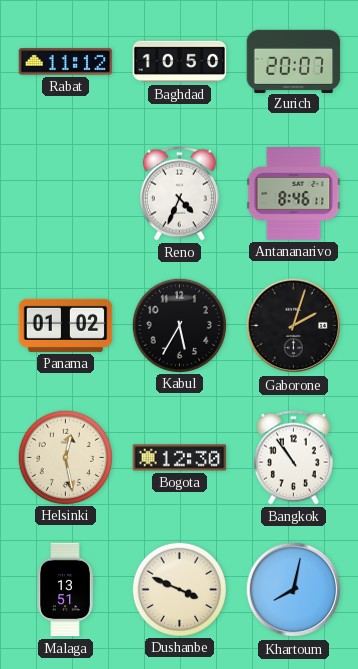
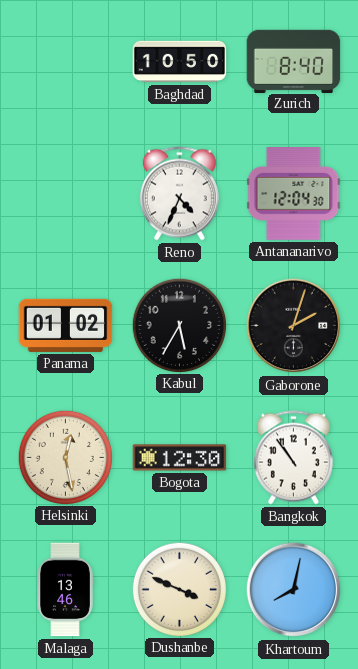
Rabat: 11:12 -> none (66, 62)
Zurich: 20:07 -> 8:40 (294, 61)
Antananarivo: 8:46 -> 12:04 (294, 194)
Malaga: 13:51 -> 13:46 (65, 590)
